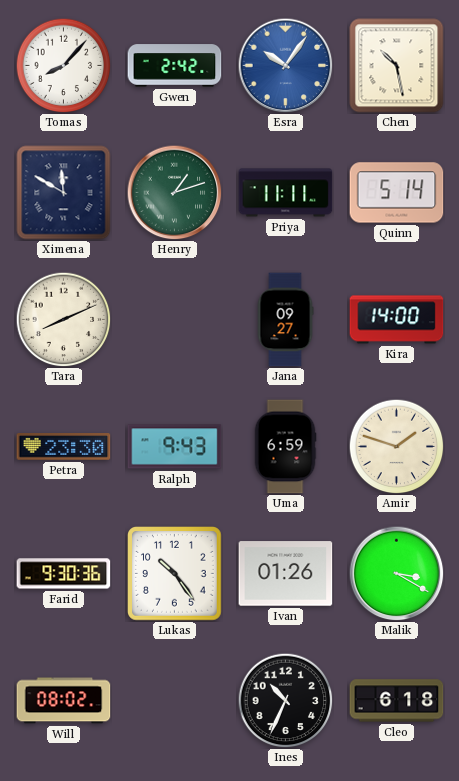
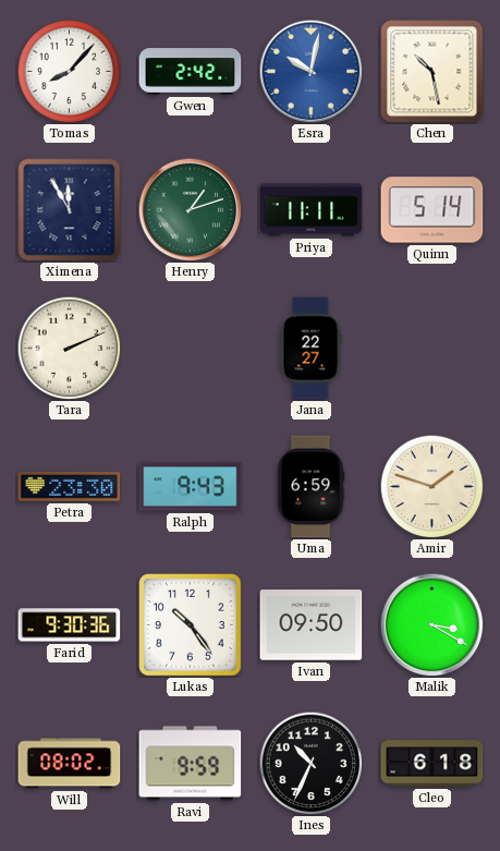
Esra: 10:06 -> 10:02 (310, 71)
Ximena: 11:50 -> 11:55 (70, 210)
Tara: 8:11 -> 2:11 (69, 348)
Jana: 09:27 -> 22:27 (310, 349)
Kira: 14:00 -> none (397, 320)
Ivan: 01:26 -> 09:50 (312, 625)
Ravi: none -> 9:59 (191, 764)
